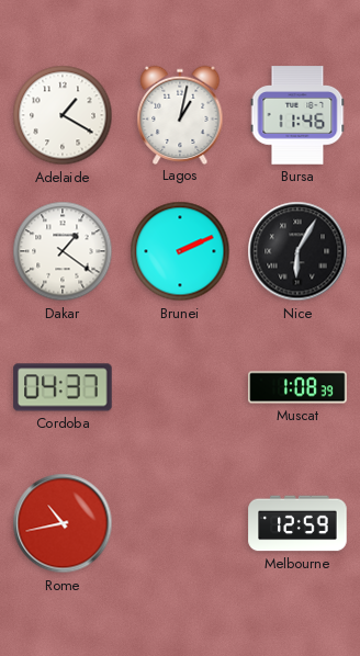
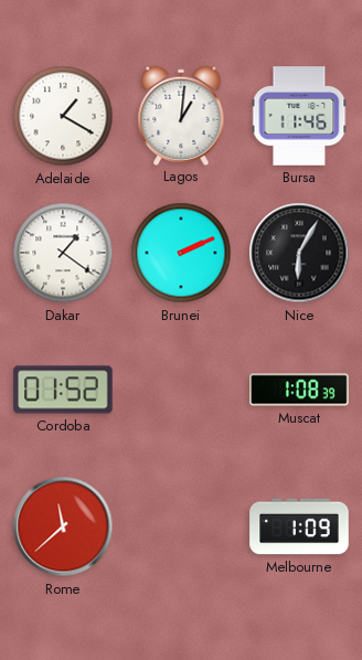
Lagos: 1:02 -> 1:01 (181, 115)
Cordoba: 04:37 -> 01:52 (63, 390)
Rome: 10:43 -> 11:38 (63, 526)
Melbourne: 12:59 -> 1:09 (299, 526)
